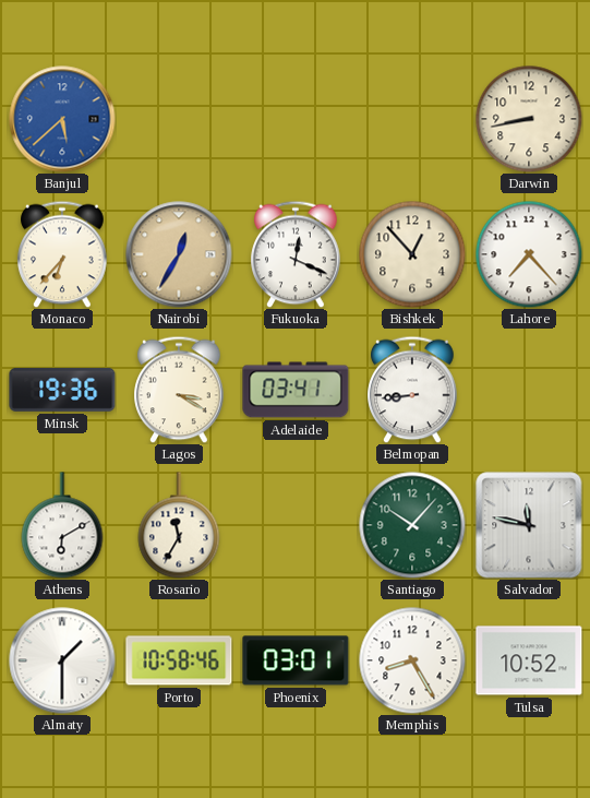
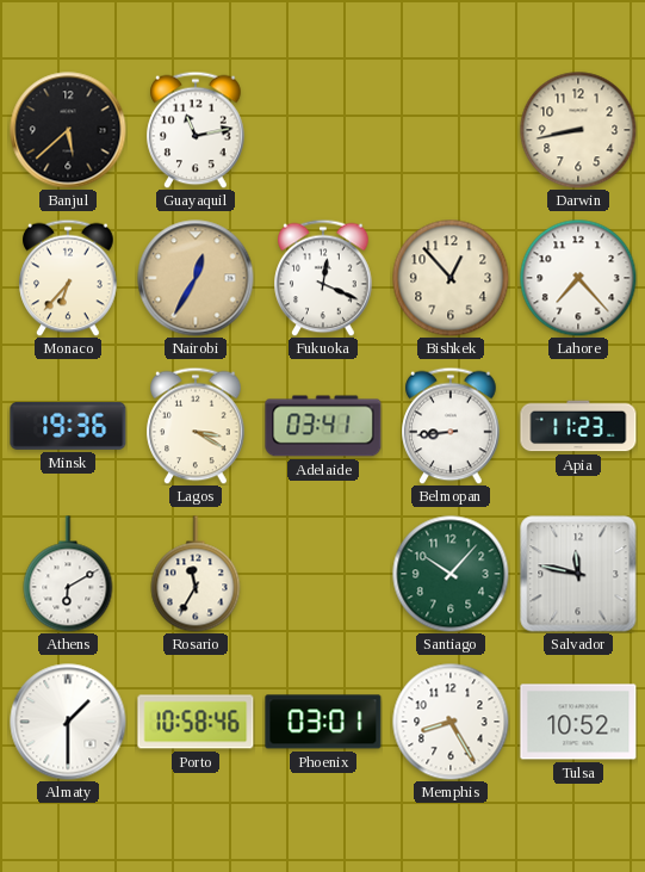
Banjul dial: blue -> black (68, 130)
Guayaquil: none -> 11:13 (196, 130)
Apia: none -> 11:23 (578, 426)
